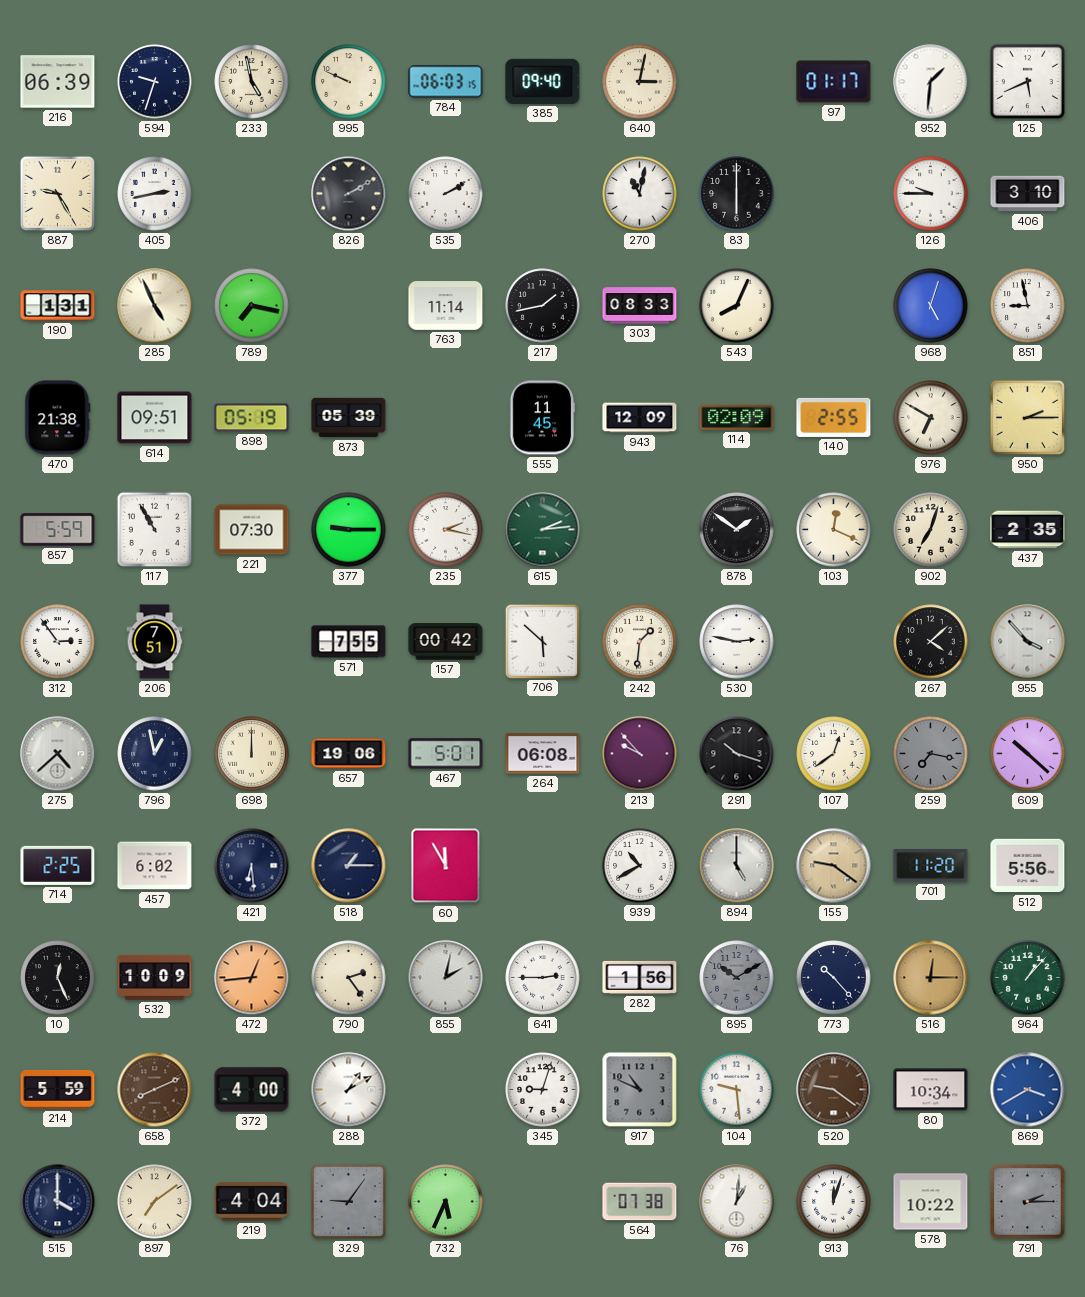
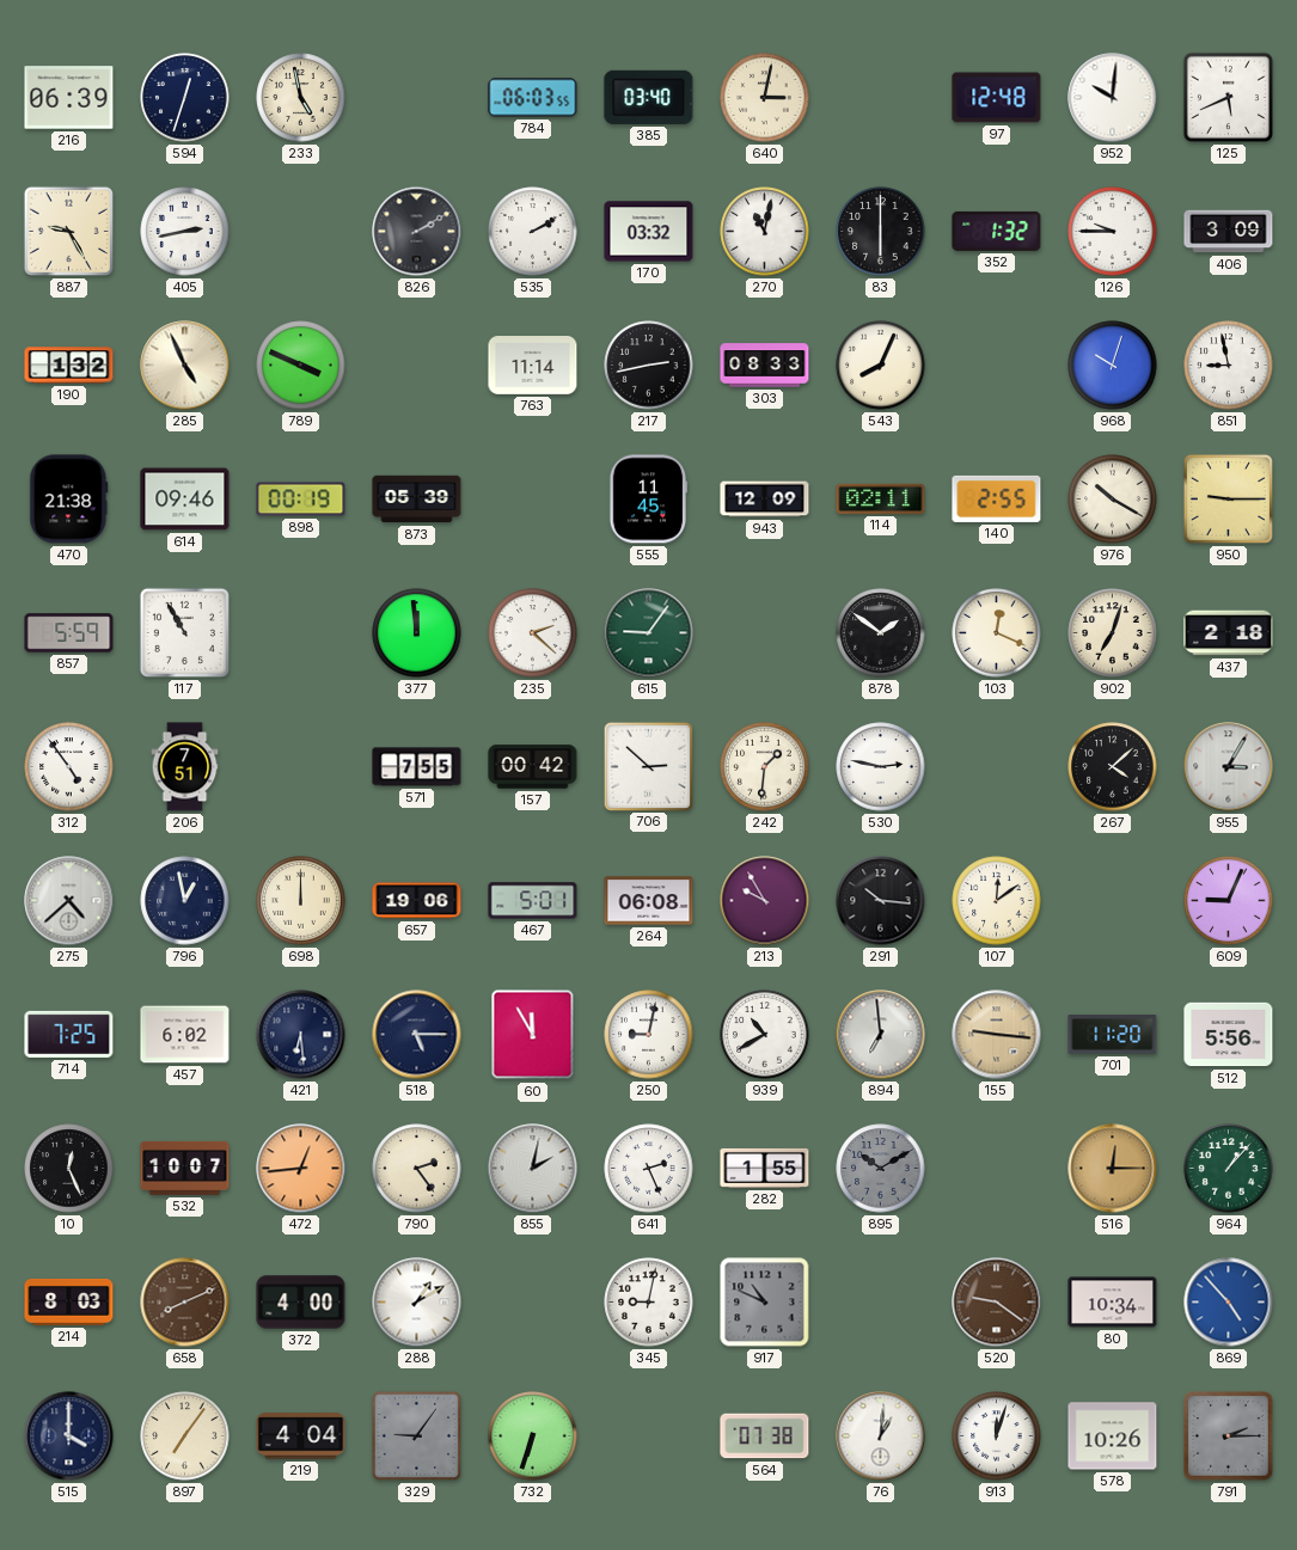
594: 9:33 -> 12:33 (185, 98)
995: 9:49 -> none (349, 82)
784: 06:03:15 -> 06:03:55 (533, 98)
385: 09:40 -> 03:40 (649, 97)
97: 01:17 -> 12:48 (997, 98)
952: 1:31 -> 10:01 (1113, 98)
170: none -> 03:32 (649, 232)
352: none -> 1:32 (997, 231)
406: 3:10 -> 3:09 (1229, 232)
190: 1:31 -> 1:32 (69, 366)
789: 7:17 -> 3:49 (301, 366)
217: 1:43 -> 2:43 (649, 366)
968: 5:03 -> 10:03 (1113, 366)
614: 09:51 -> 09:46 (185, 500)
898: 05:19 -> 00:19 (301, 500)
114: 02:09 -> 02:11 (881, 498)
976: 6:50 -> 10:20 (1113, 500)
950: 2:15 -> 9:15 (1228, 498)
221: 07:30 -> none (252, 530)
377: 9:15 -> 11:59 (417, 633)
235: 2:17 -> 2:22 (533, 633)
615: 2:14 -> 9:06 (649, 633)
437: 2:35 -> 2:18 (1229, 633)
312: 2:54 -> 4:54 (69, 767)
706: 5:52 -> 2:52 (648, 766)
955: 3:53 -> 3:05 (1229, 767)
213: 9:53 -> 9:55 (765, 901)
291: 10:18 -> 10:16 (881, 901)
107: 12:39 -> 12:09 (997, 901)
259: 7:17 -> none (931, 754)
609: 10:22 -> 9:04 (1229, 901)
714: 2:25 -> 7:25 (69, 1034)
518: 1:15 -> 5:15 (417, 1035)
250: none -> 9:02 (649, 1035)
894: 5:00 -> 6:59 (881, 1035)
155: 9:21 -> 9:16 (997, 1035)
532: 10:09 -> 10:07 (185, 1168)
641: 2:45 -> 2:26 (649, 1169)
282: 1:56 -> 1:55 (765, 1168)
773: 10:23 -> none (834, 978)
214: 5:59 -> 8:03 (69, 1303)
345: 9:03 -> 9:02 (649, 1303)
104: 9:29 -> none (737, 1090)
869: 3:40 -> 4:53 (1229, 1303)
897: 7:09 -> 7:06 (185, 1436)
732: 5:34 -> 6:33 (533, 1436)
578: 10:22 -> 10:26 (1113, 1436)
